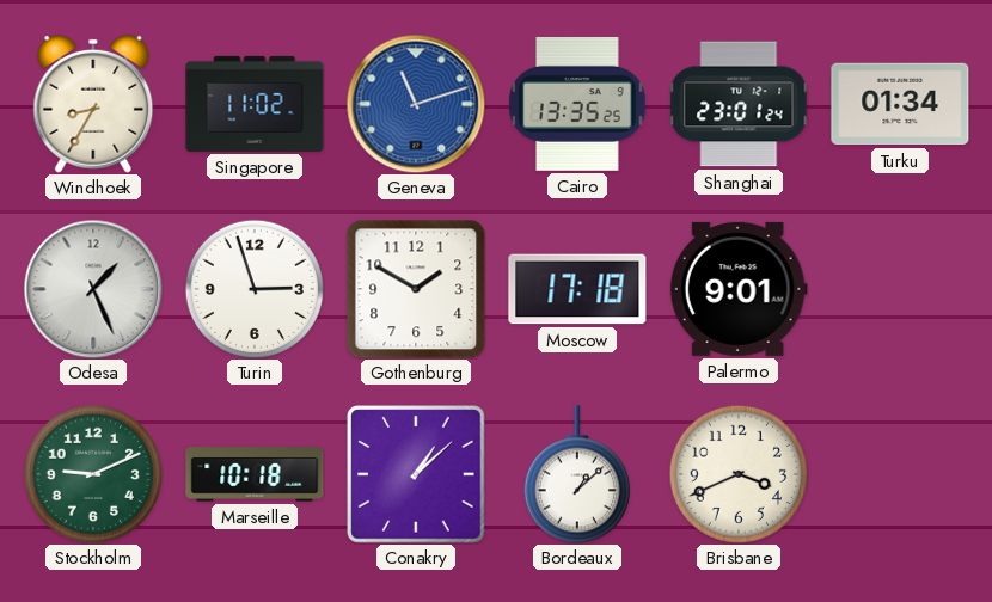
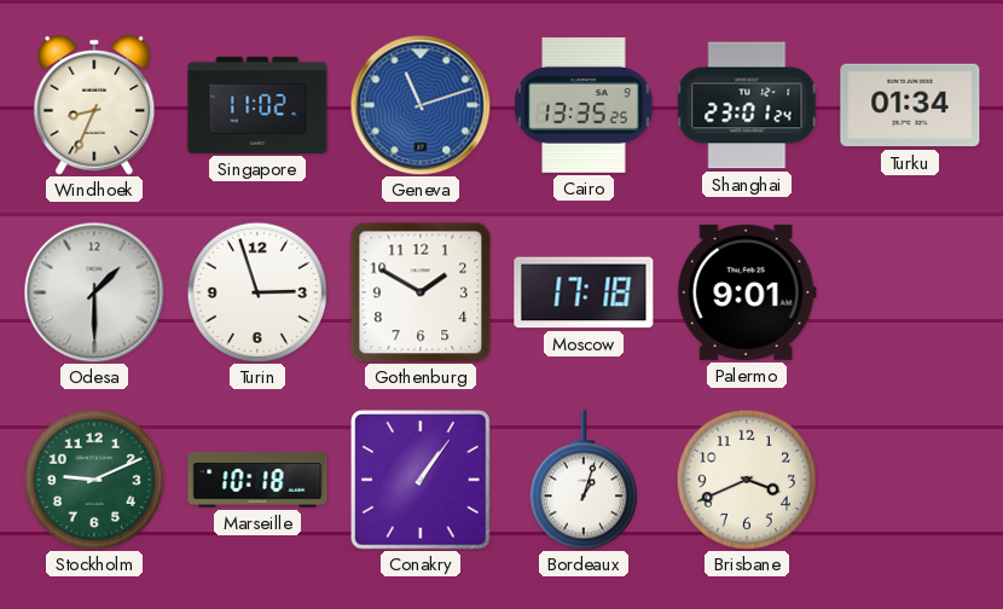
Windhoek: 8:35 -> 8:34 (94, 105)
Odesa: 1:26 -> 1:30 (94, 292)
Conakry: 1:08 -> 1:06 (422, 481)
Bordeaux: 1:08 -> 1:03 (584, 480)
